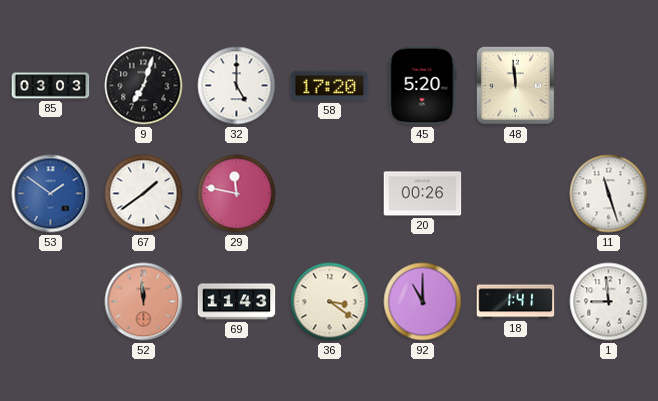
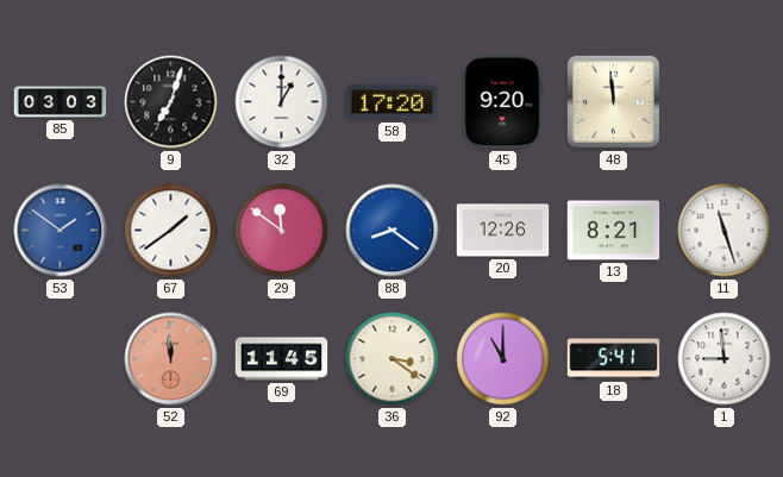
32: 5:00 -> 1:00 (282, 102)
45: 5:20 -> 9:20 (503, 102)
29: 11:47 -> 11:51 (282, 231)
88: none -> 8:21 (393, 231)
20: 00:26 -> 12:26 (503, 231)
13: none -> 8:21 (614, 231)
69: 11:43 -> 11:45 (282, 359)
18: 1:41 -> 5:41 (614, 359)
